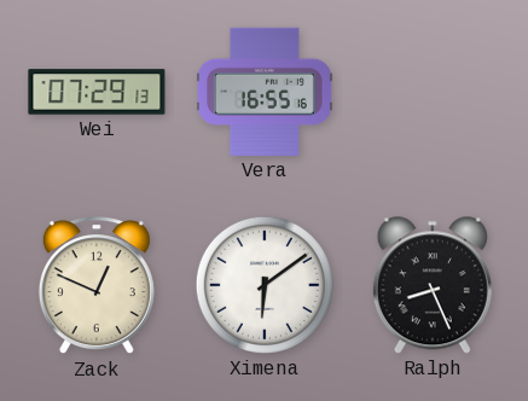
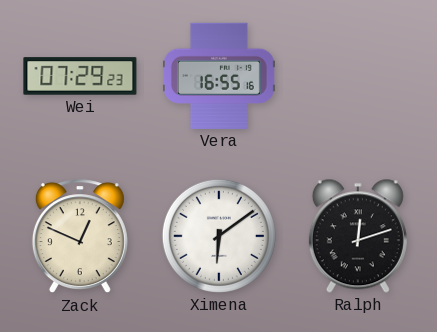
Wei: 07:29:13 -> 07:29:23 (80, 76)
Ralph: 8:26 -> 12:12 (358, 236)
